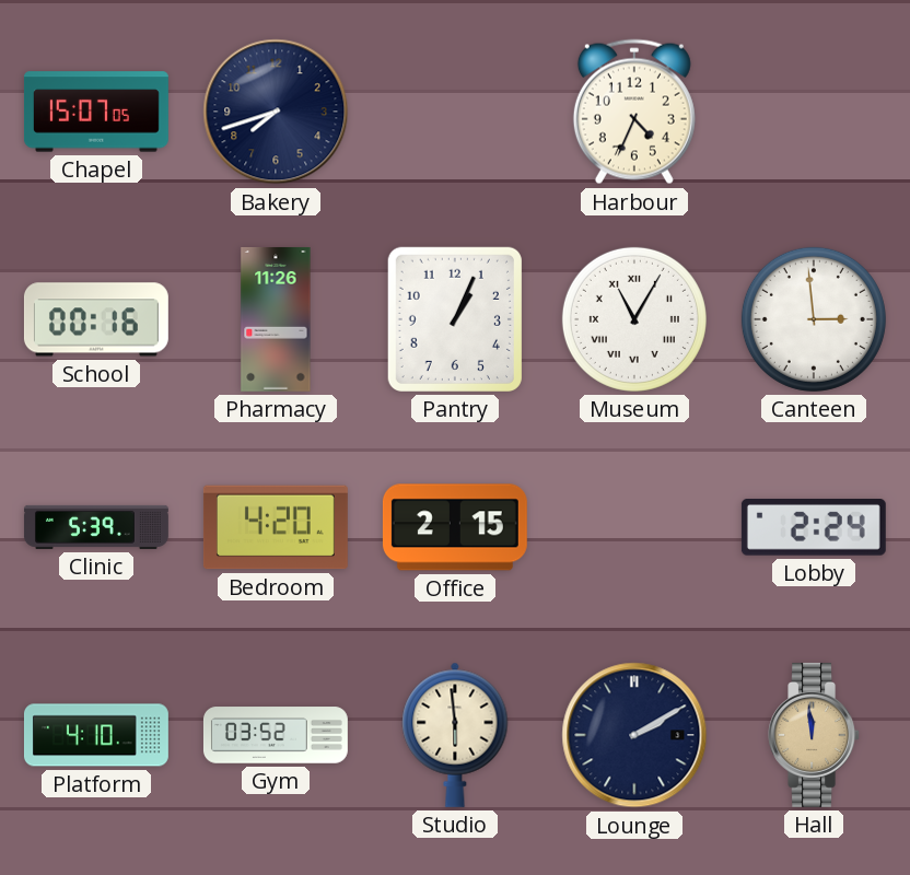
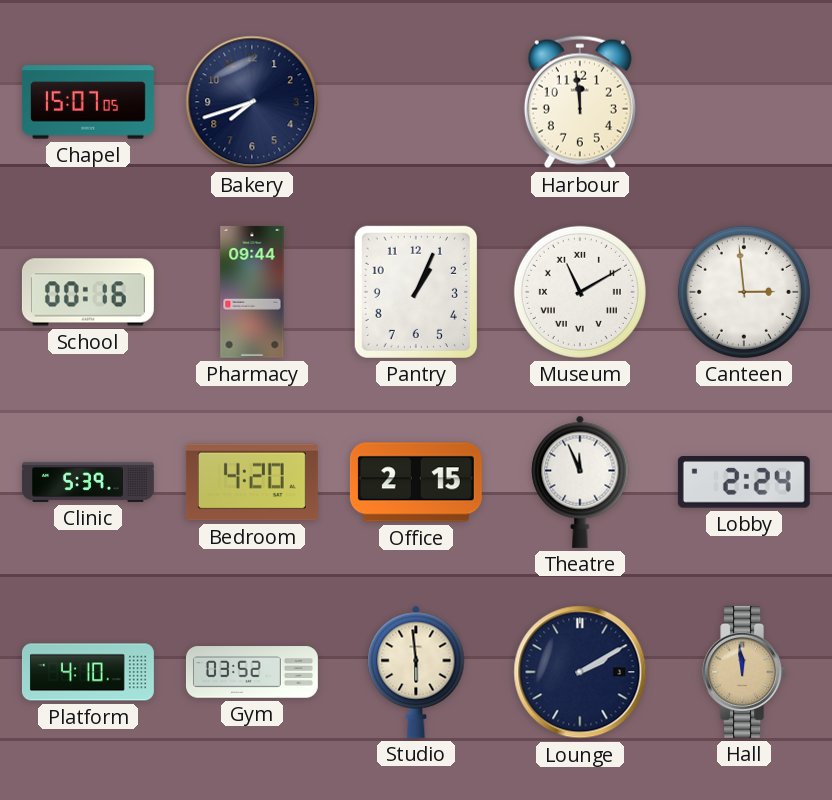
Harbour: 4:34 -> 11:59 (580, 102)
Pharmacy: 11:26 -> 09:44 (252, 292)
Museum: 11:05 -> 11:10 (580, 292)
Theatre: none -> 11:56 (580, 482)
